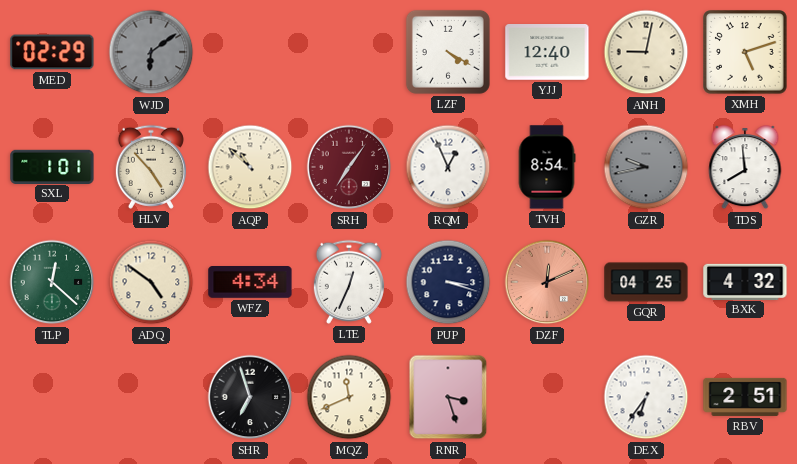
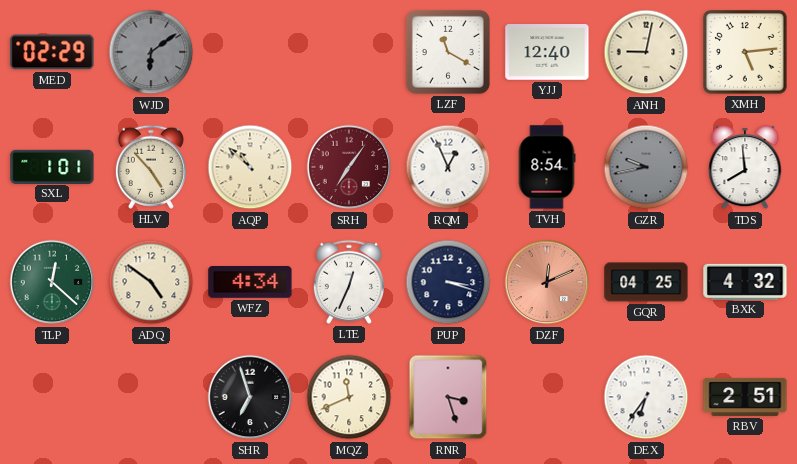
LZF: 4:20 -> 11:20 (448, 52)
XMH: 5:12 -> 5:14 (746, 53)
